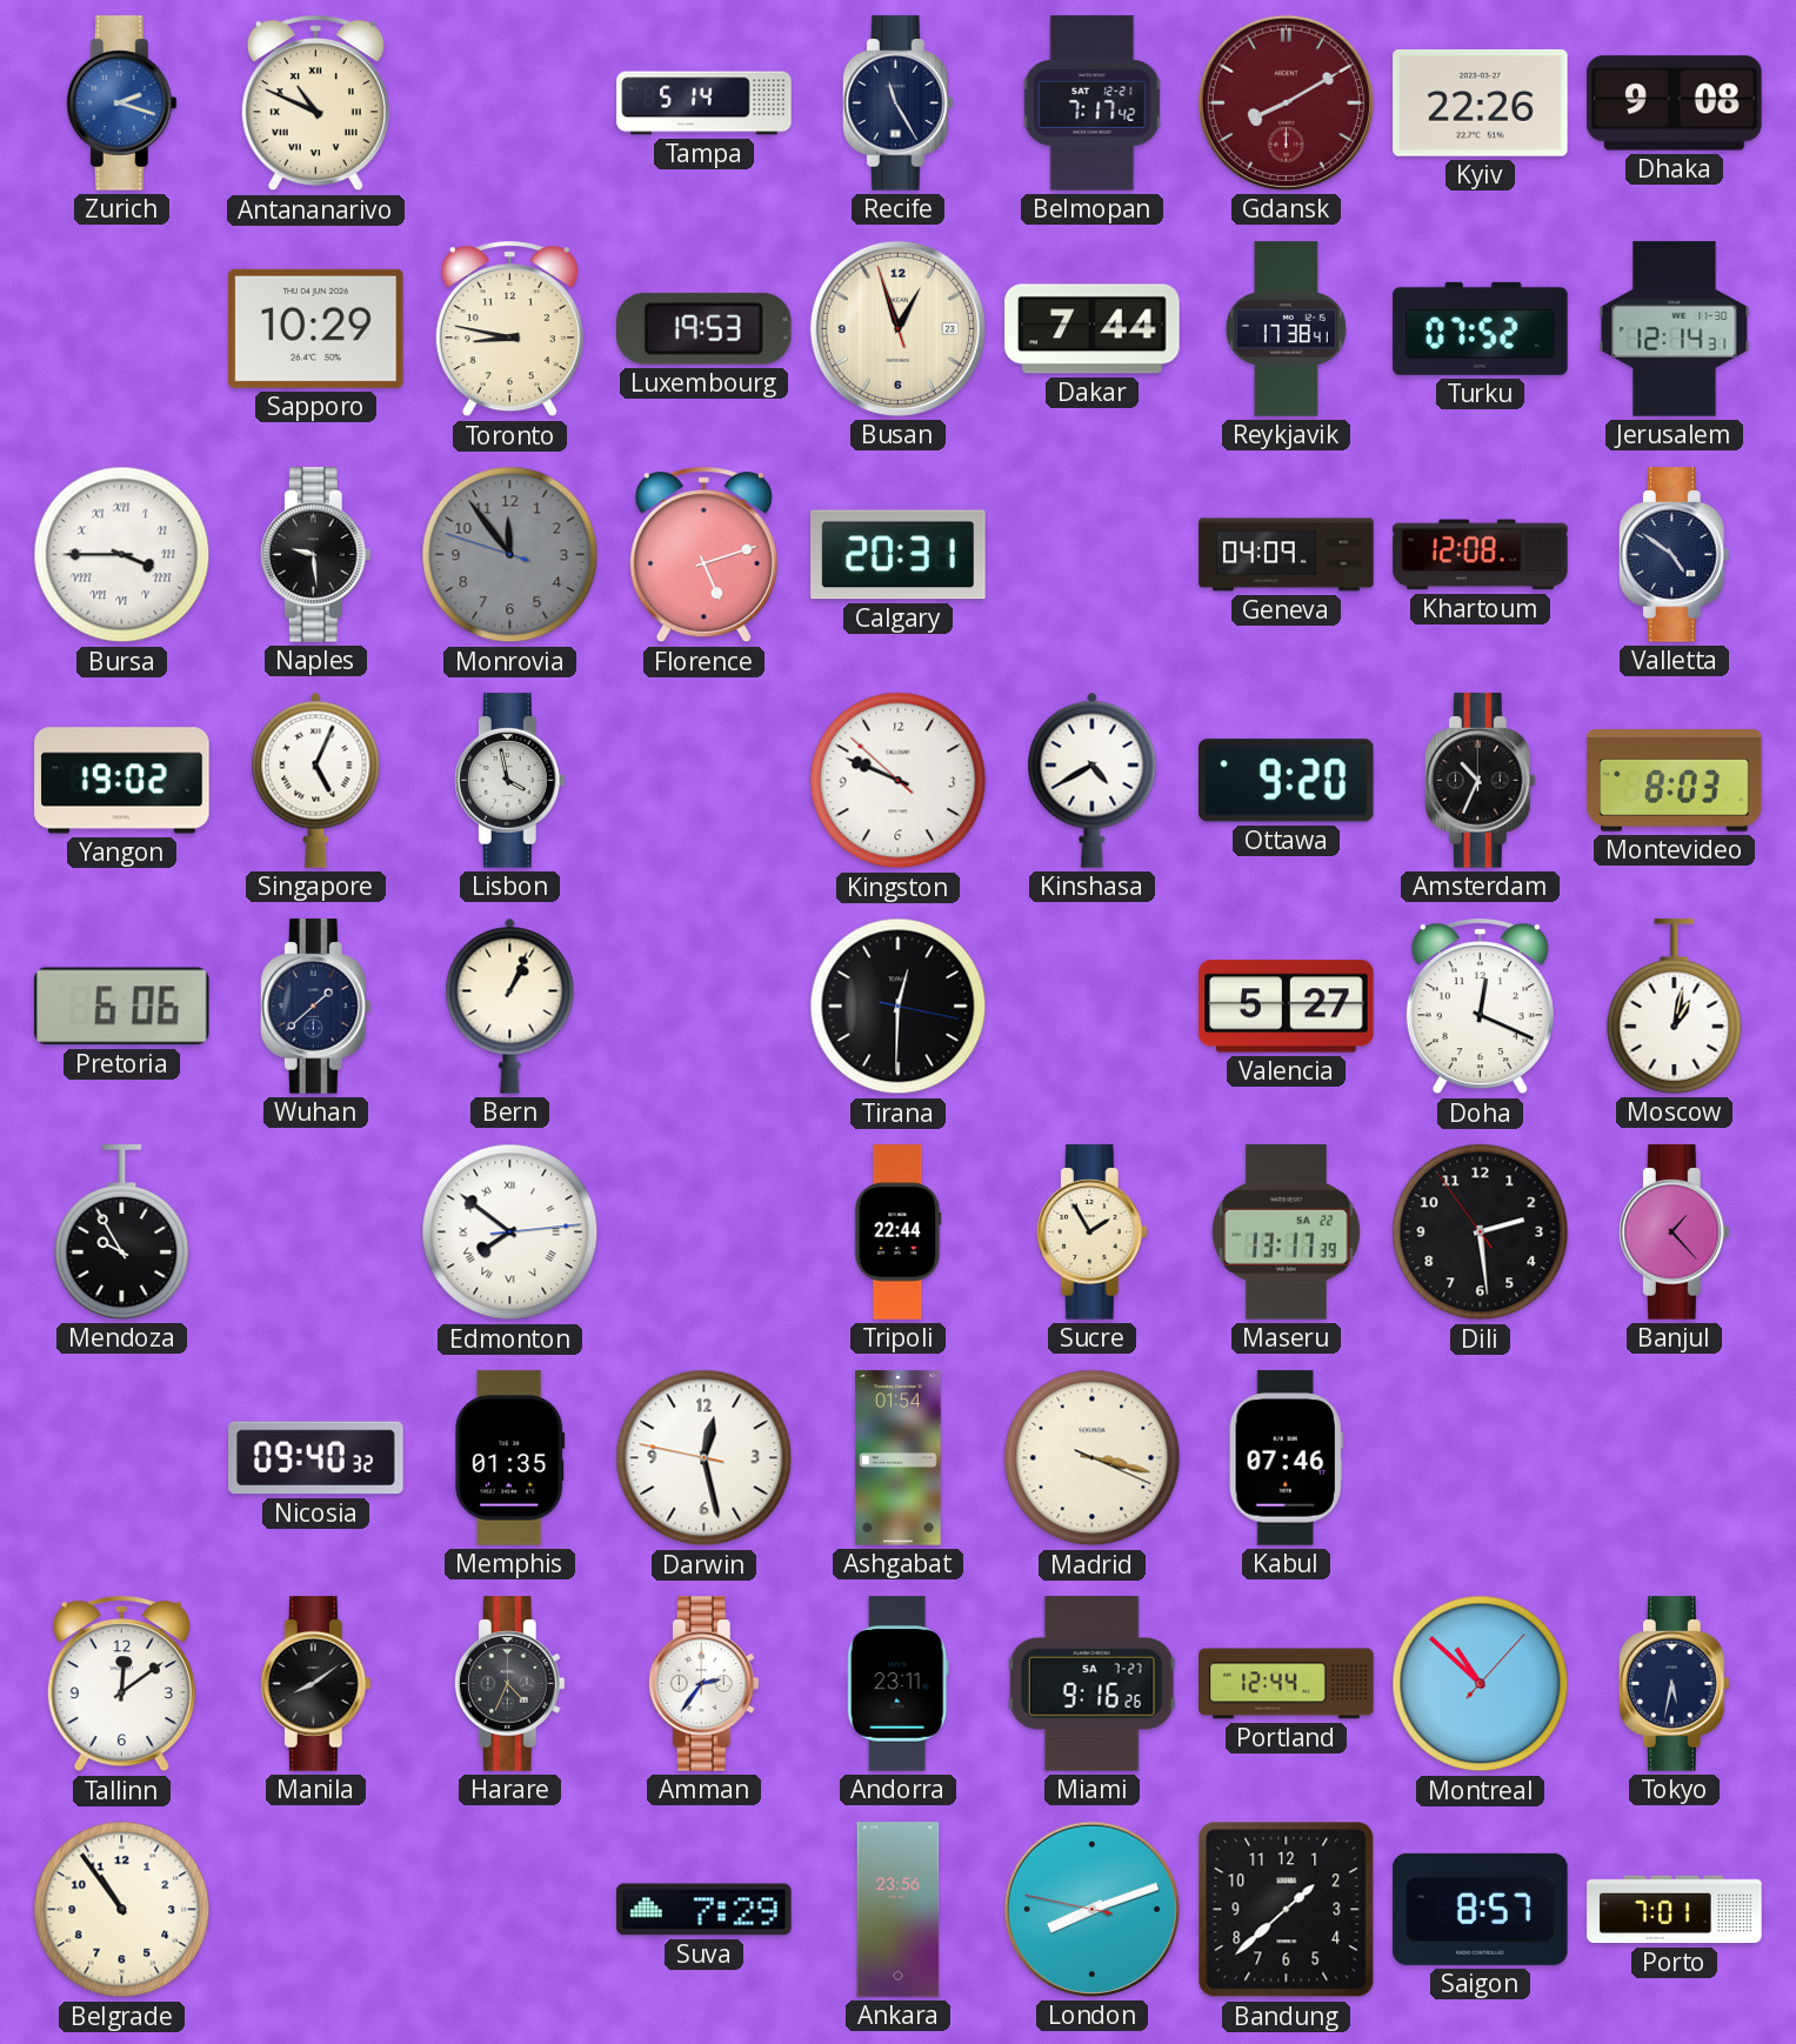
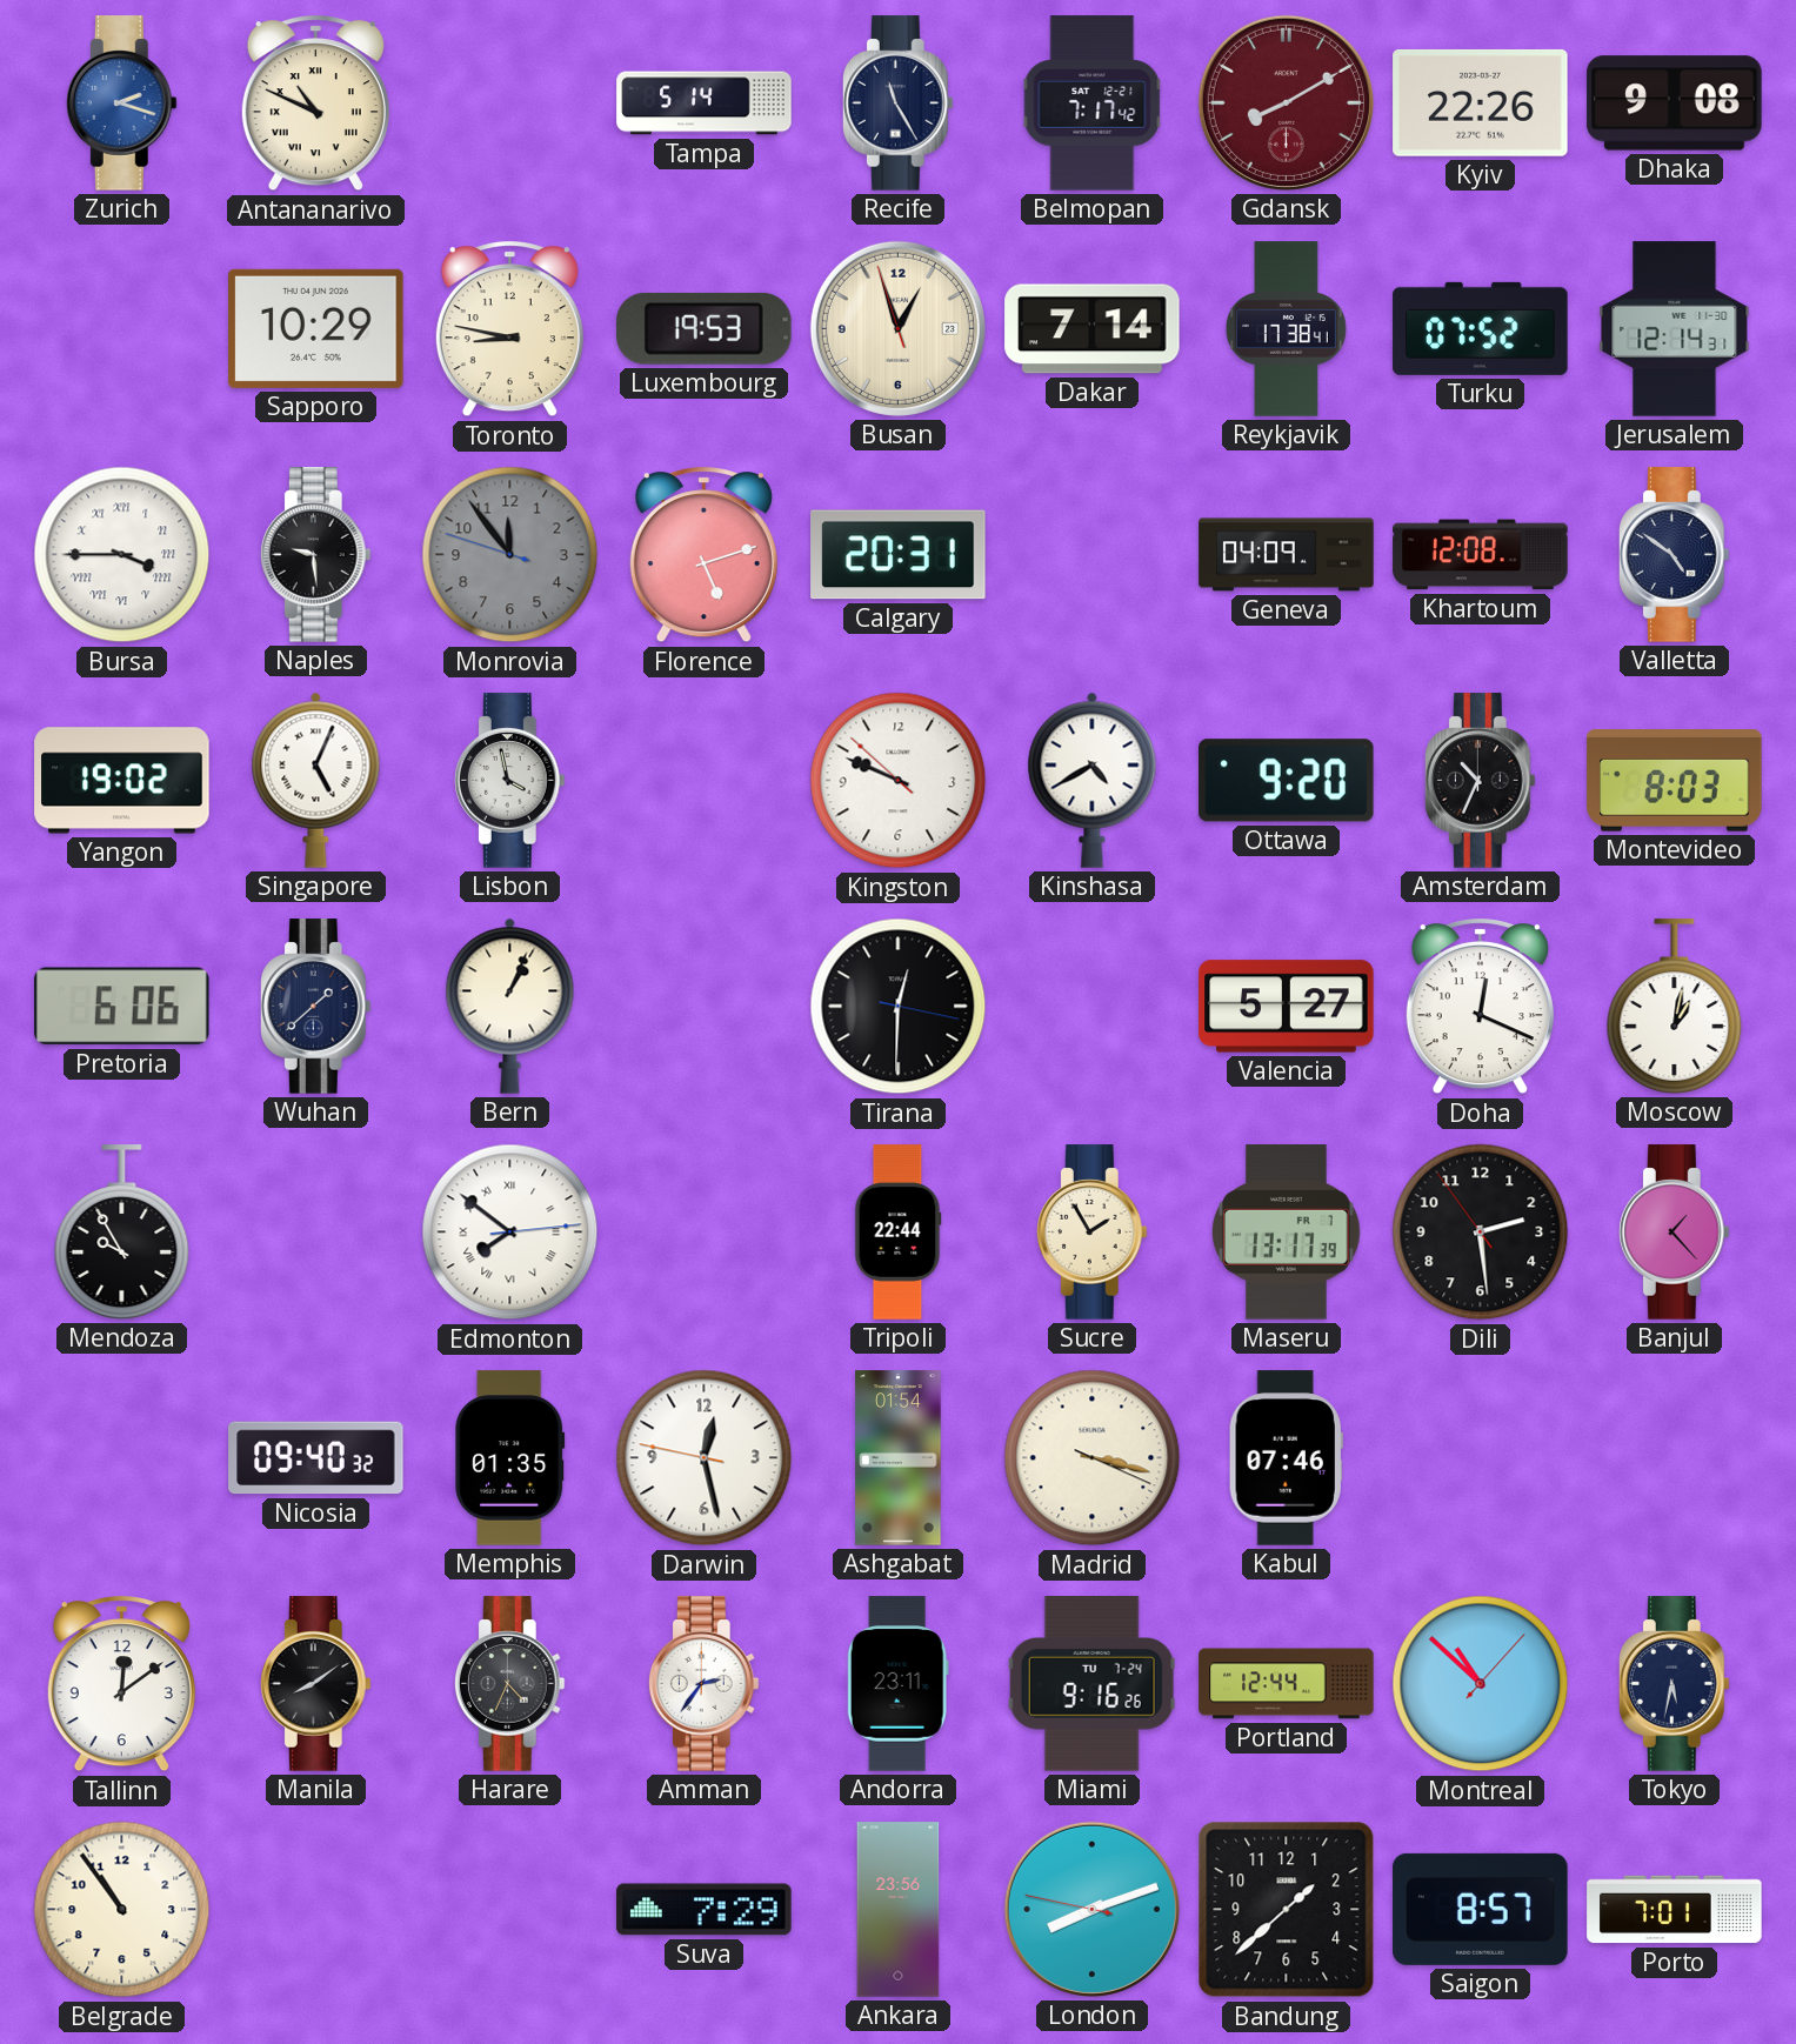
Dakar: 7:44 -> 7:14 (1093, 329)
Maseru date: SA 22 -> FR 7 (1287, 1233)
Miami date: SA 7-27 -> TU 7-24 (1093, 1684)
